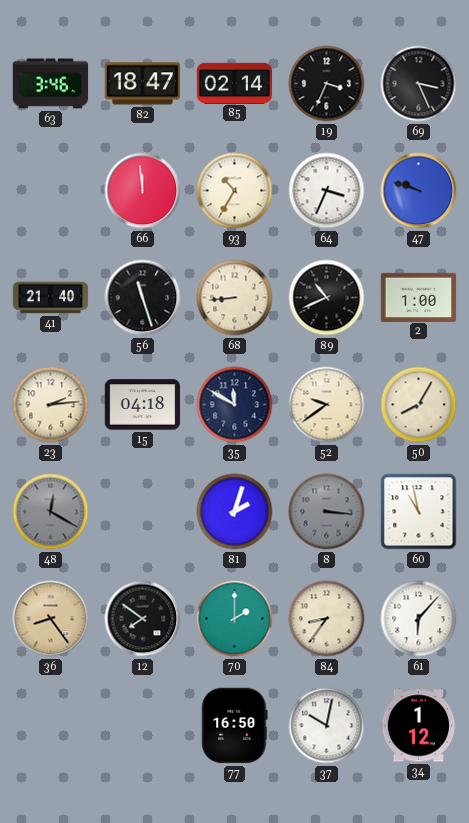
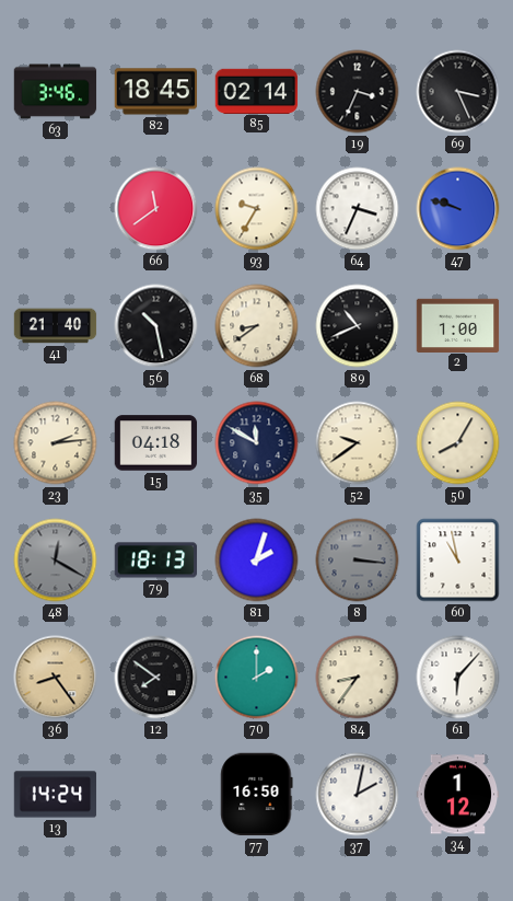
82: 18:47 -> 18:45 (156, 92)
66: 11:59 -> 11:39 (156, 209)
93: 10:35 -> 9:35 (257, 209)
56: 11:27 -> 10:28 (156, 326)
68: 8:44 -> 8:39 (257, 326)
79: none -> 18:13 (156, 561)
13: none -> 14:24 (56, 795)
37: 10:02 -> 2:02 (358, 795)
